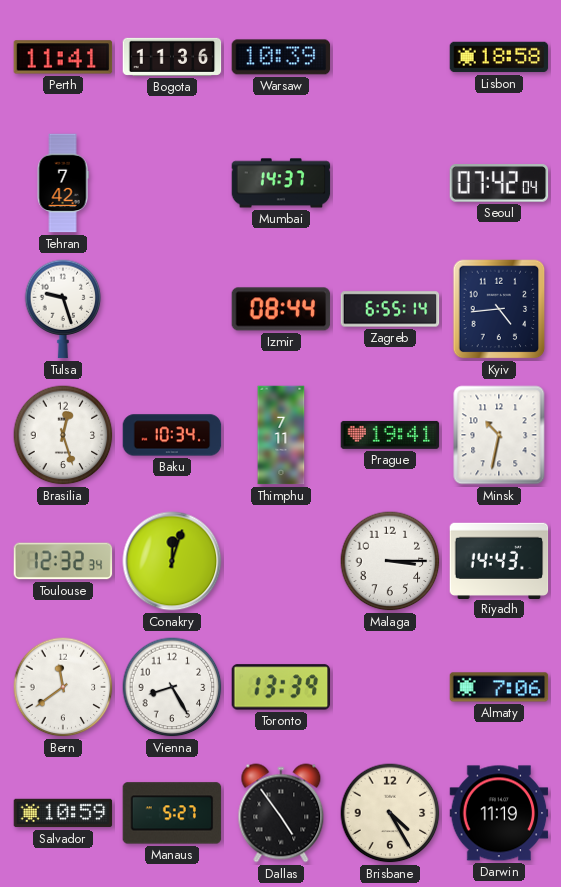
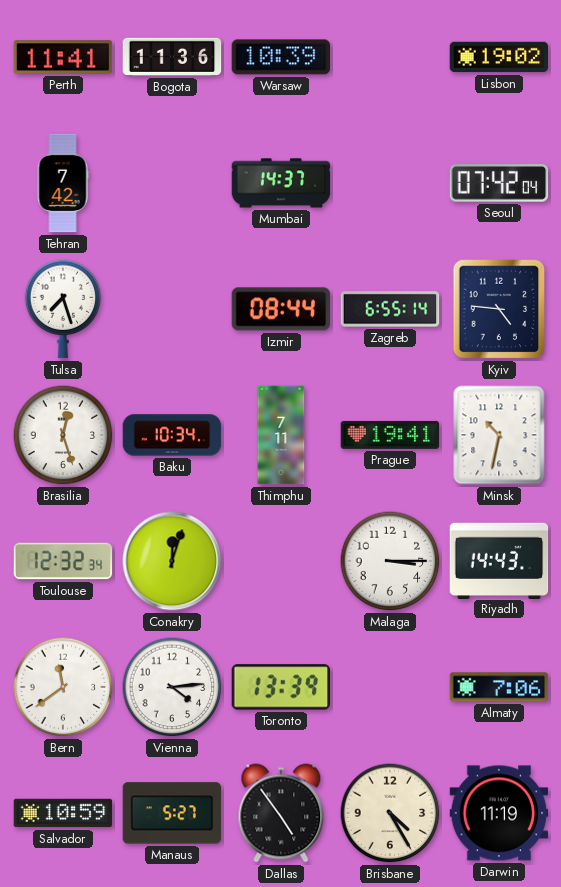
Lisbon: 18:58 -> 19:02 (499, 57)
Tulsa: 9:27 -> 7:27 (63, 309)
Kyiv: 4:44 -> 4:46 (499, 309)
Vienna: 8:25 -> 4:14 (172, 687)
